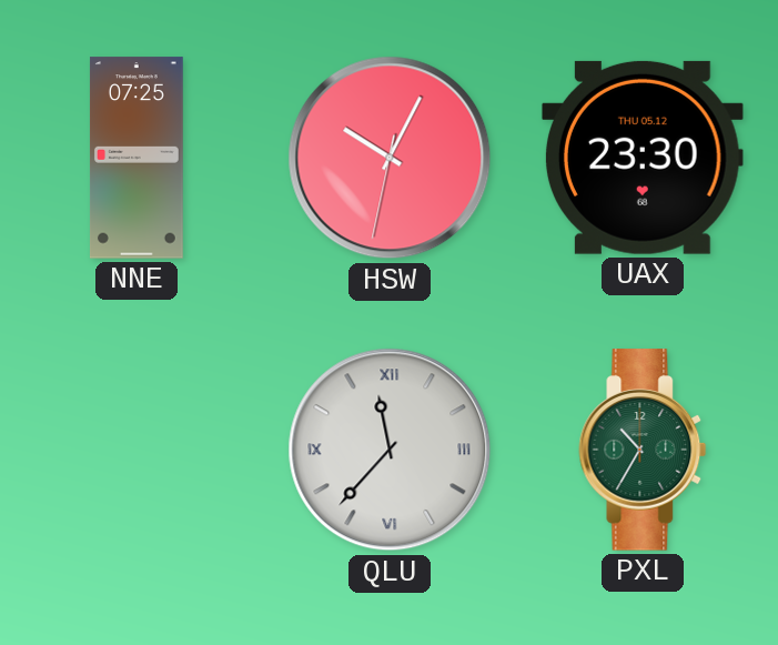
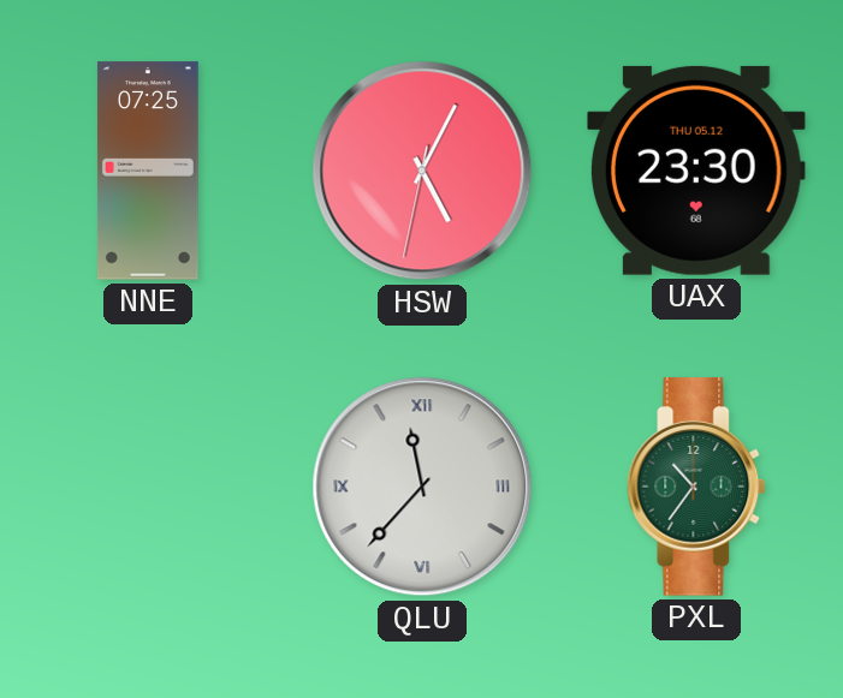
HSW: 10:04 -> 5:04 (422, 171)
PXL: 10:35 -> 10:36 (696, 487)
